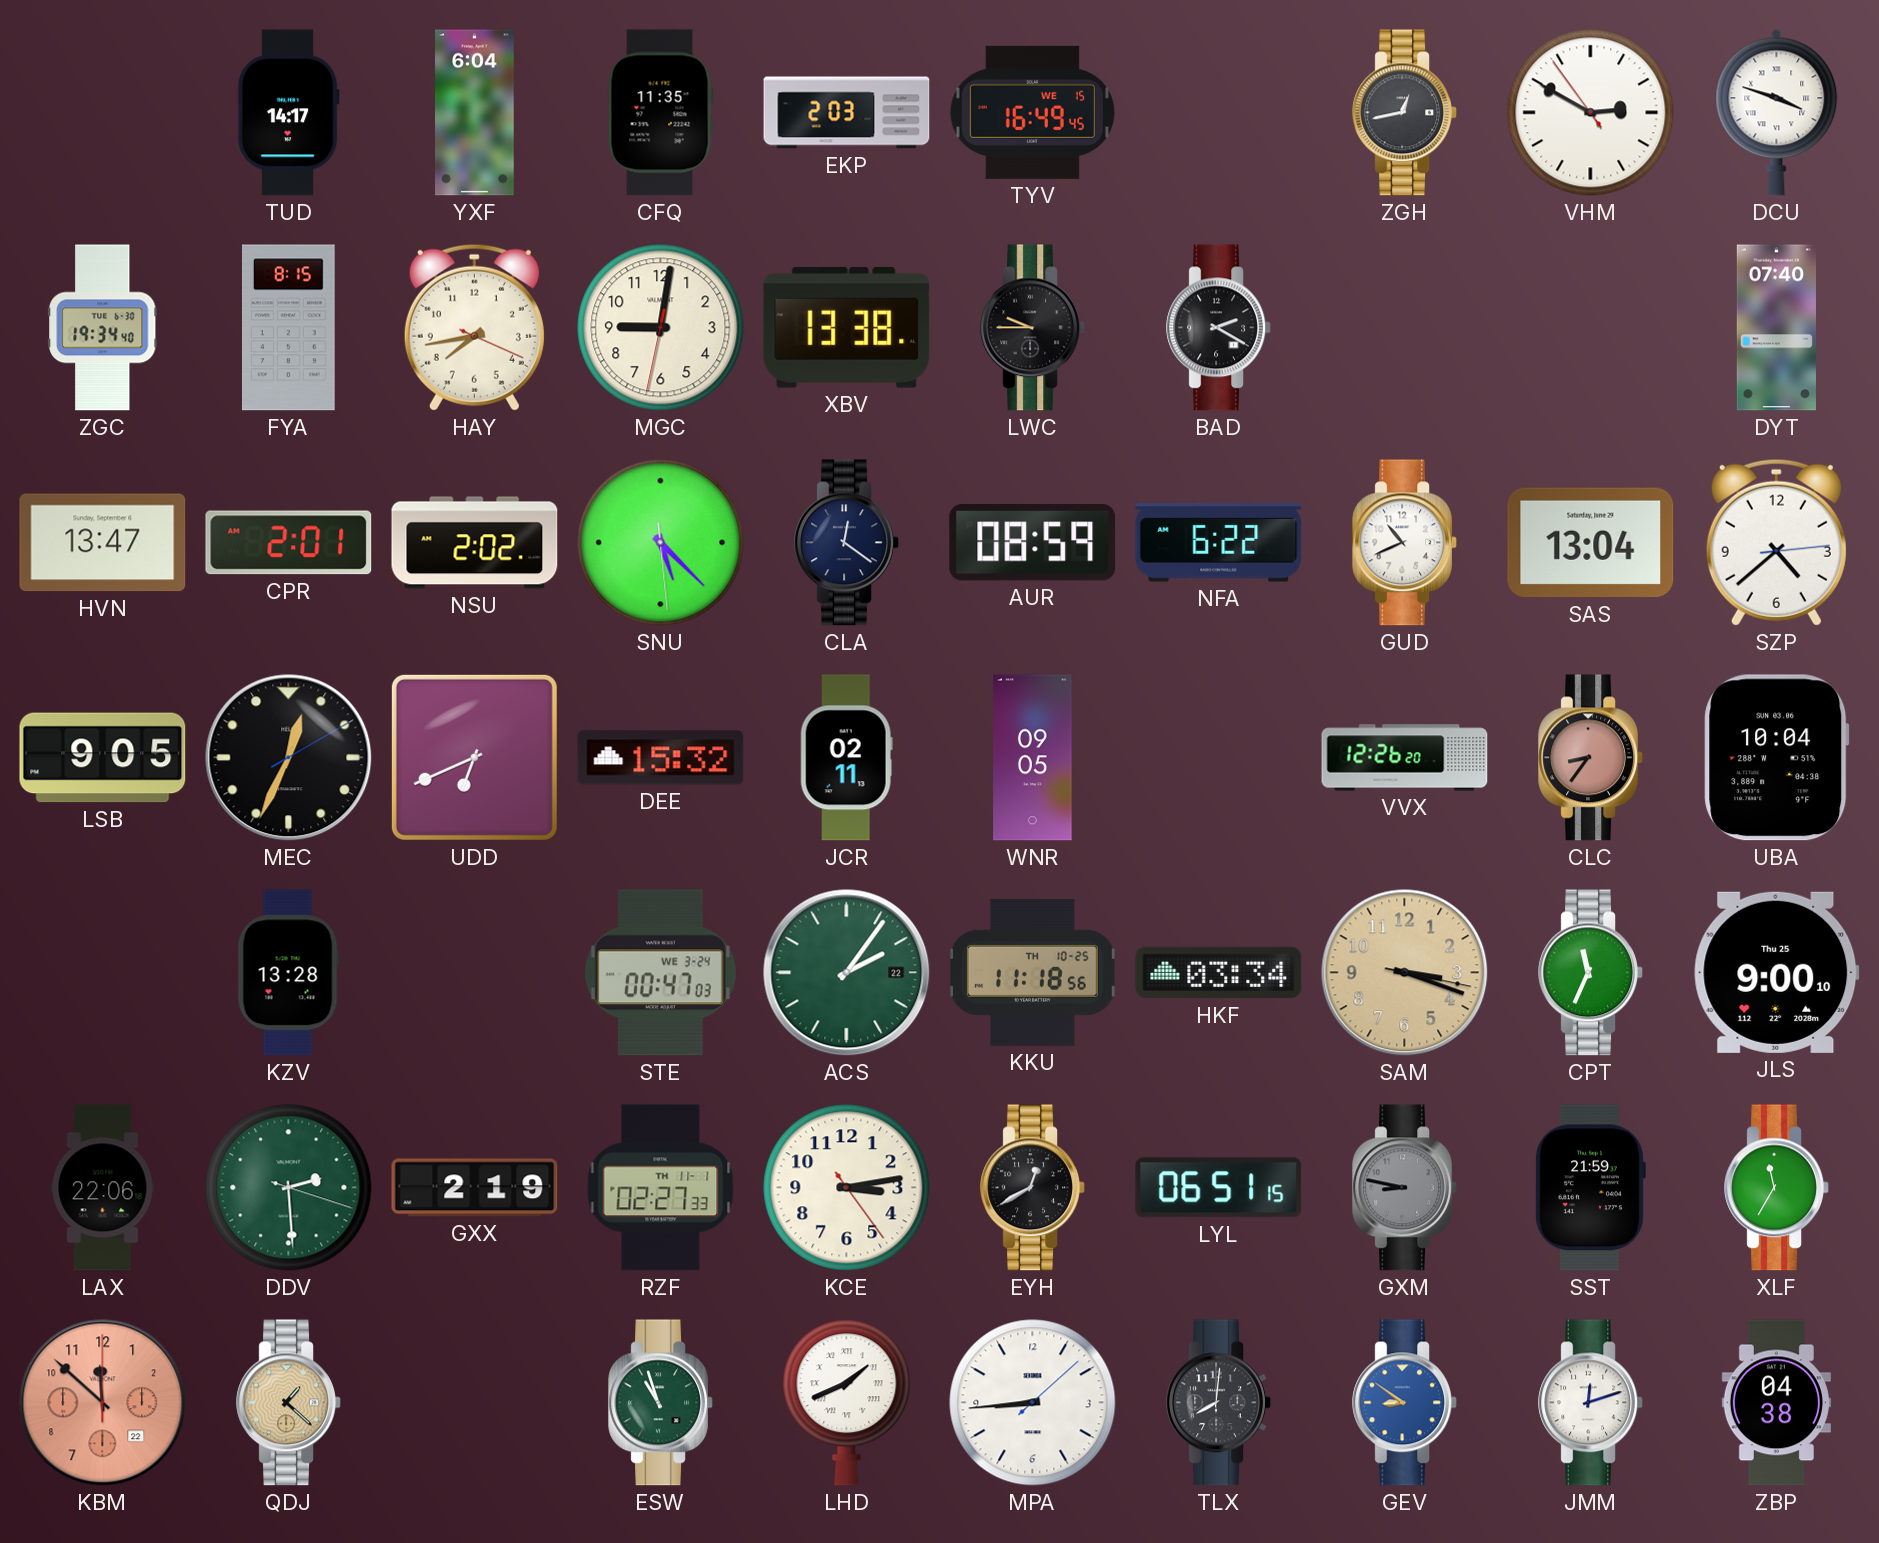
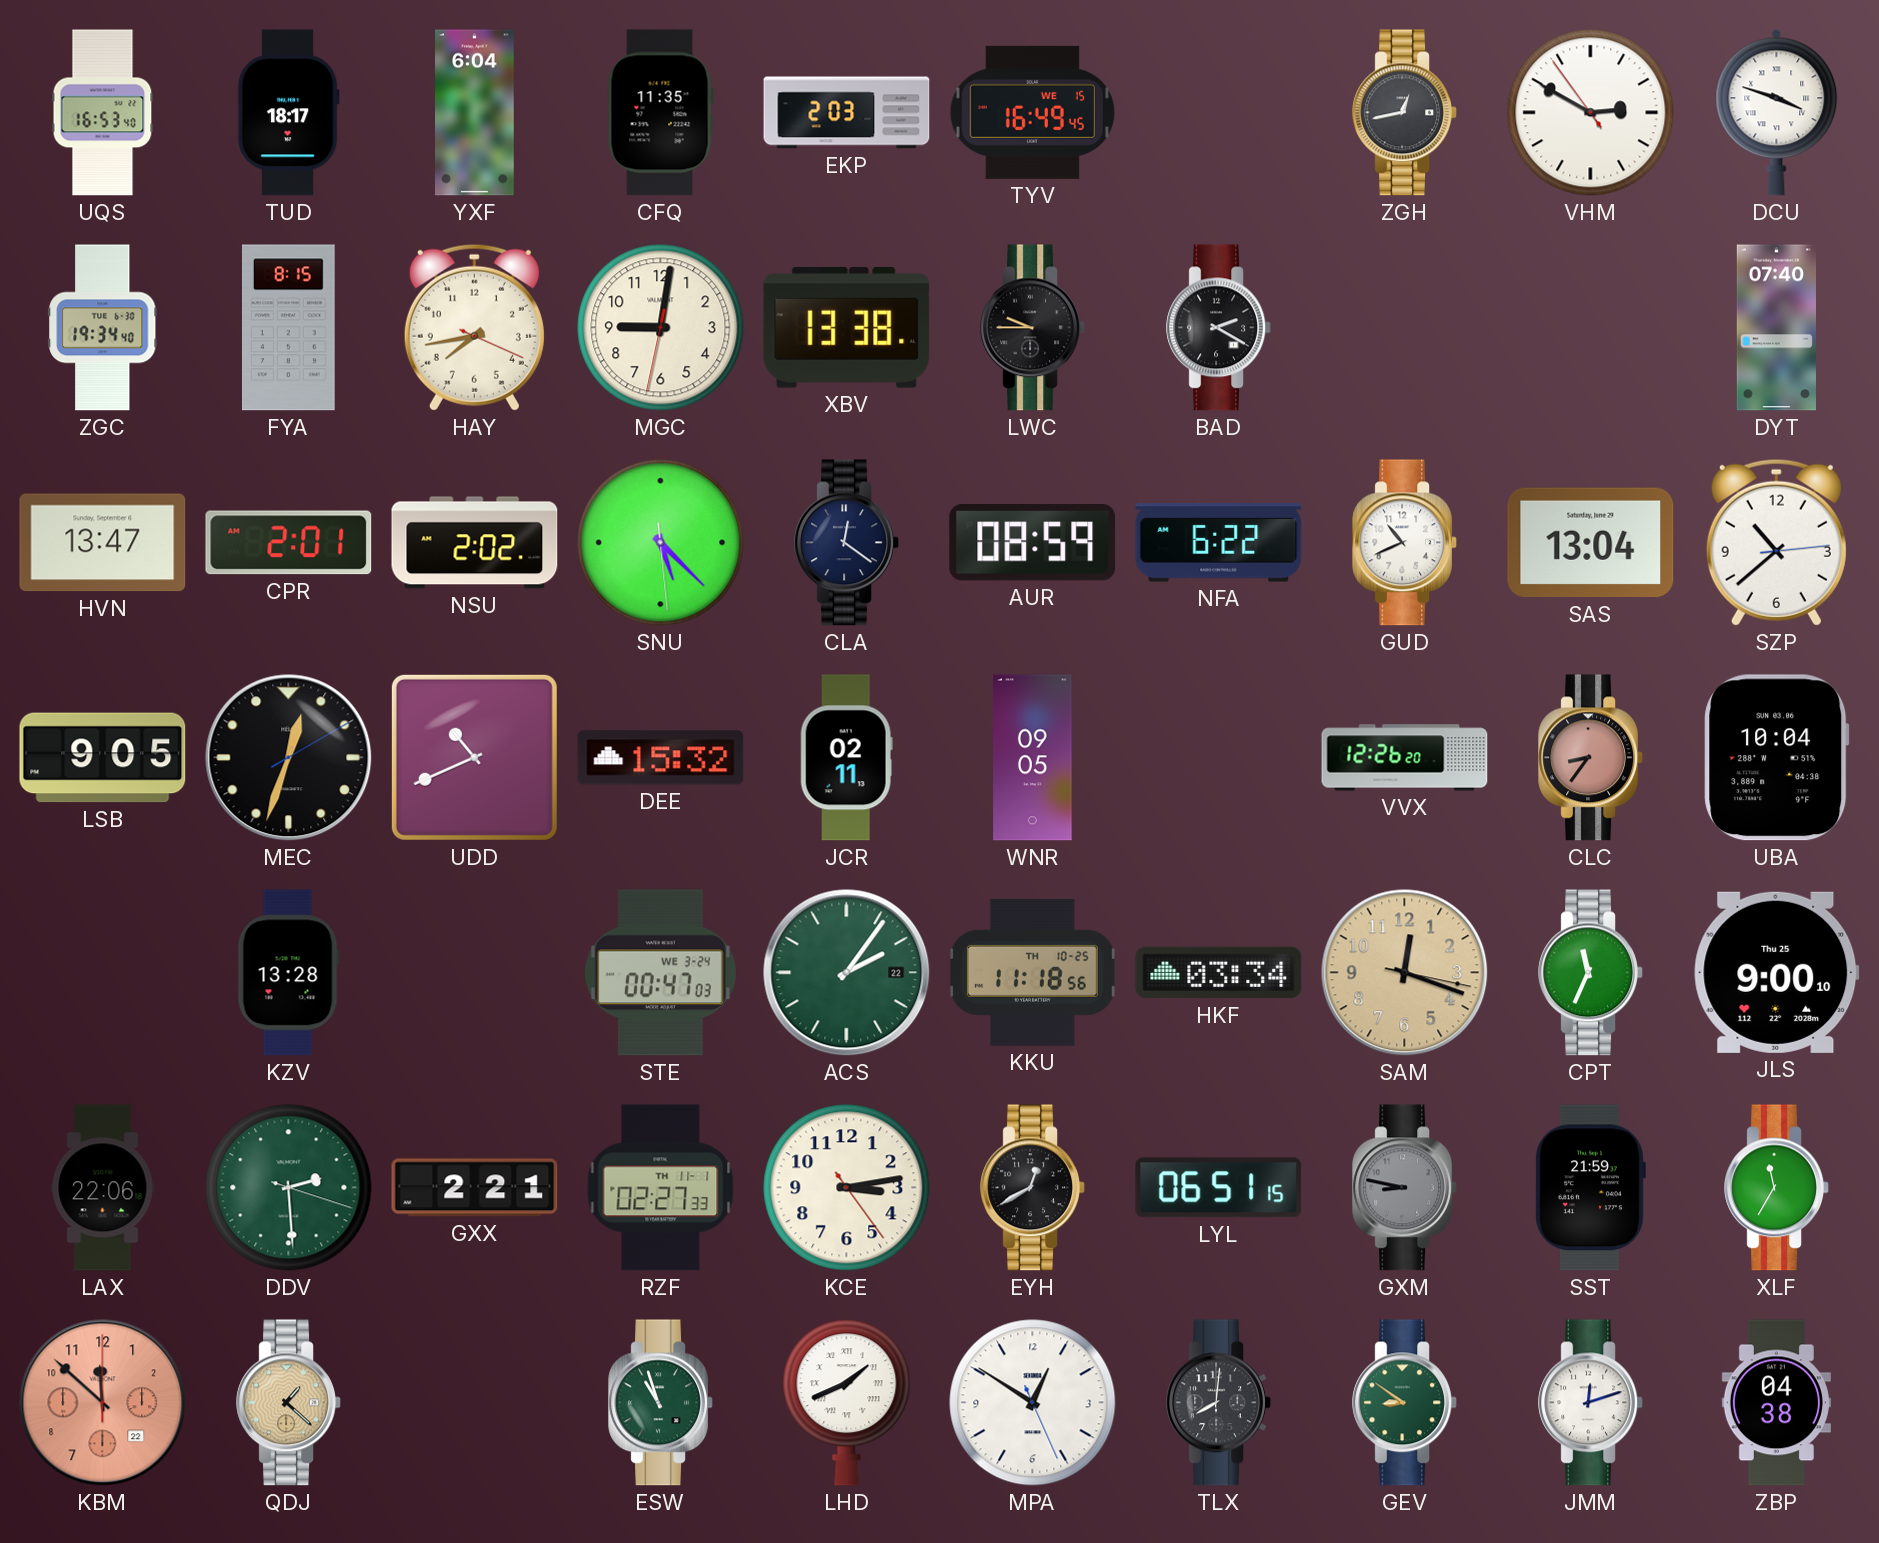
UQS: none -> 16:53 (103, 113)
TUD: 14:17 -> 18:17 (288, 113)
SZP: 4:38 -> 10:38 (1776, 542)
MEC: 12:34 -> 12:33 (289, 758)
UDD: 6:41 -> 10:41 (474, 757)
SAM: 3:18 -> 12:18 (1405, 973)
GXX: 2:19 -> 2:21 (475, 1188)
MPA: 8:44 -> 12:50 (1033, 1403)
GEV dial: blue -> green (1404, 1403)
